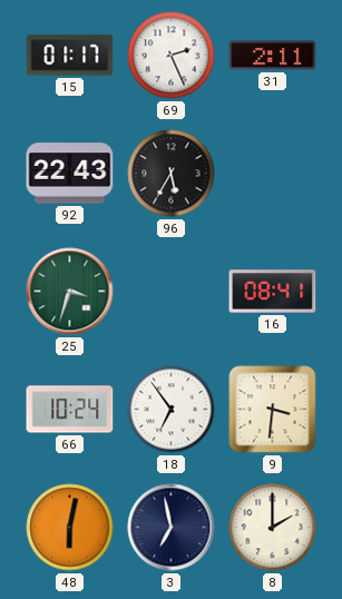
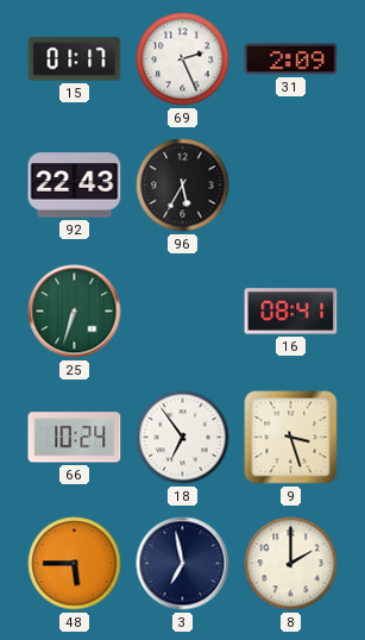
31: 2:11 -> 2:09 (291, 59)
25: 3:33 -> 6:33 (75, 312)
9: 3:31 -> 3:27 (291, 438)
48: 6:02 -> 5:45 (75, 564)
